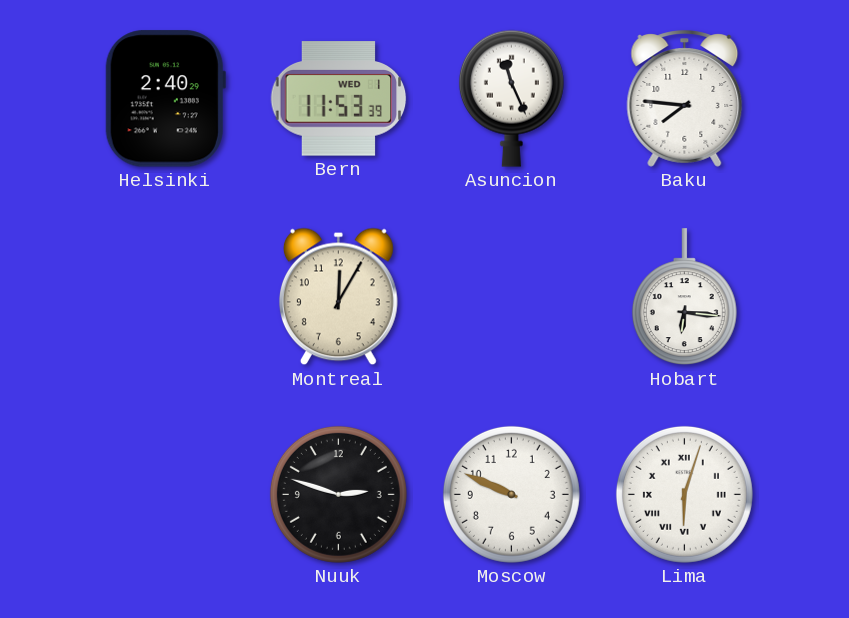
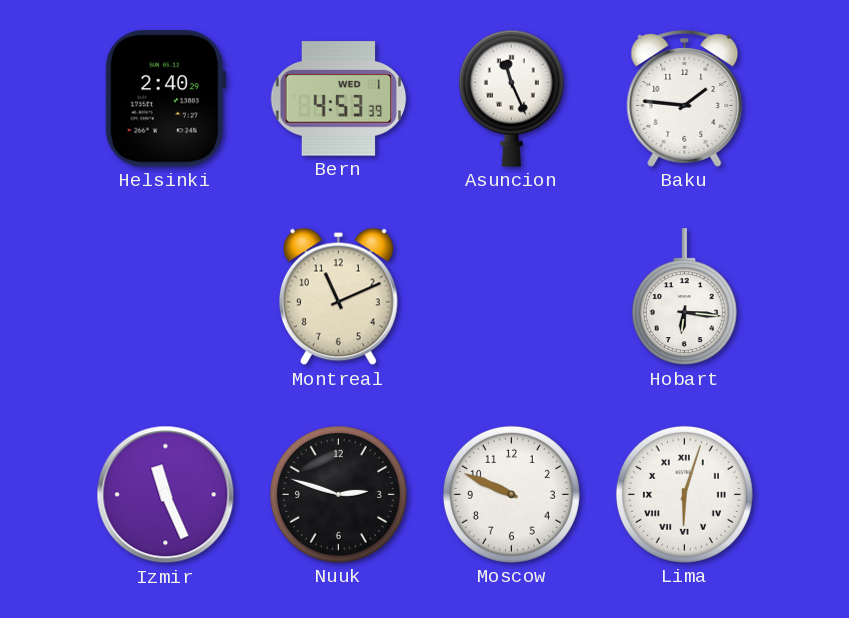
Bern: 11:53 -> 4:53 (339, 99)
Baku: 7:46 -> 1:46 (685, 99)
Montreal: 12:05 -> 11:11 (338, 297)
Izmir: none -> 11:26 (166, 495)
